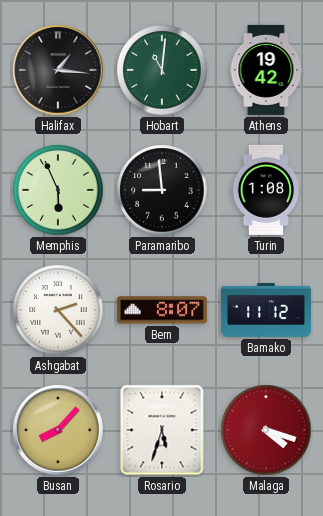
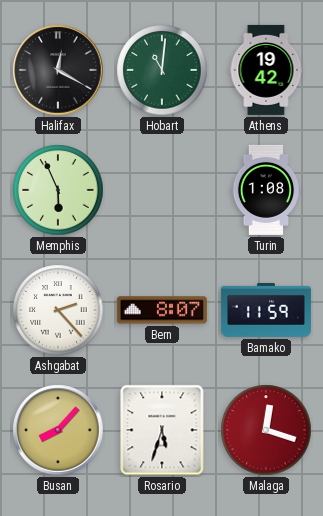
Halifax: 1:16 -> 12:20 (58, 70)
Paramaribo: 8:59 -> none (162, 190)
Bamako: 11:12 -> 11:59 (266, 310)
Malaga: 4:18 -> 12:18 (266, 430)
